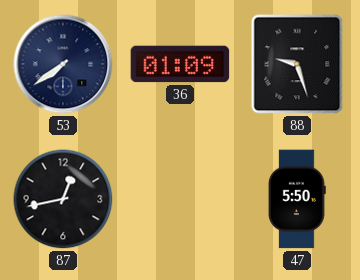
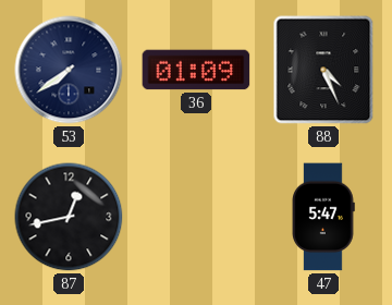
88: 9:27 -> 4:26 (323, 70)
47: 5:50 -> 5:47 (324, 217)
